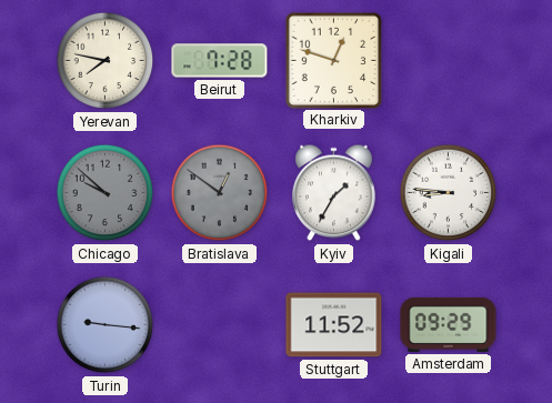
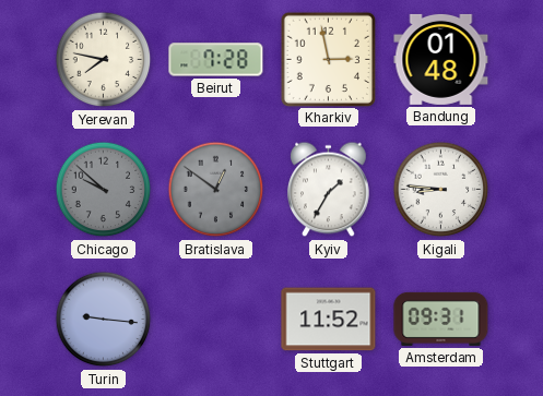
Kharkiv: 12:48 -> 2:58 (328, 59)
Bandung: none -> 01:48 (441, 59)
Amsterdam: 09:29 -> 09:31 (441, 319)
